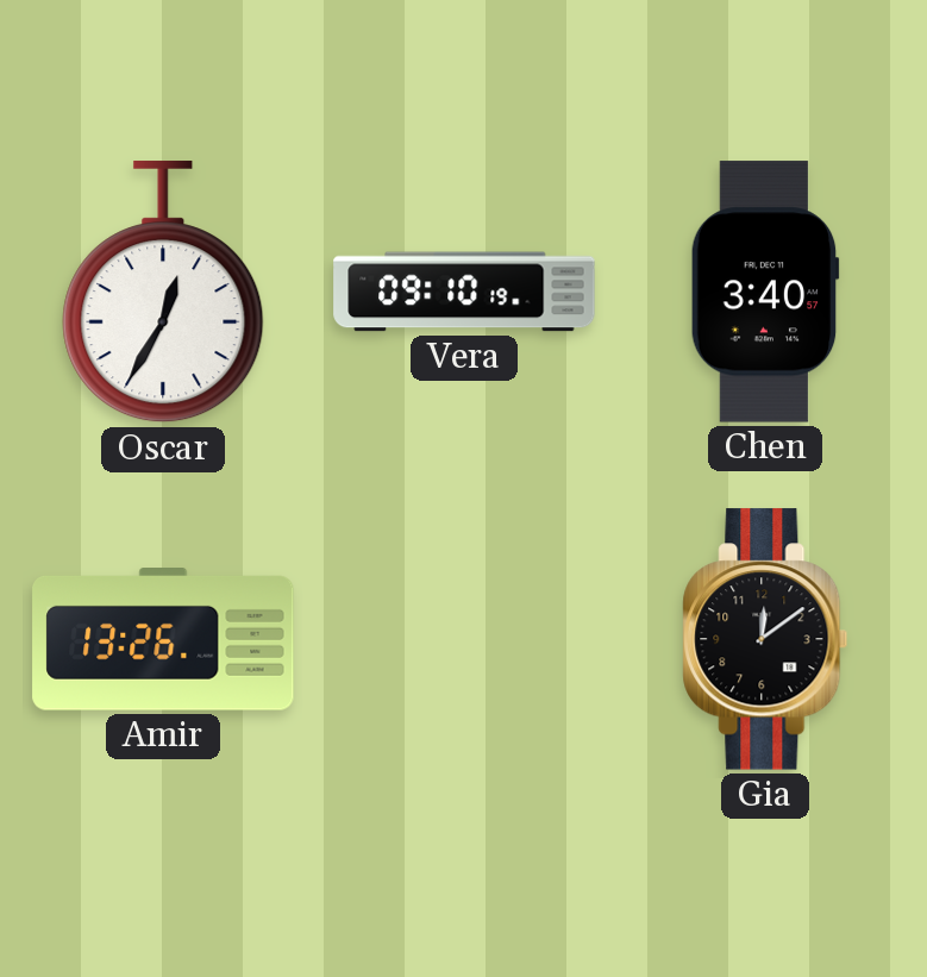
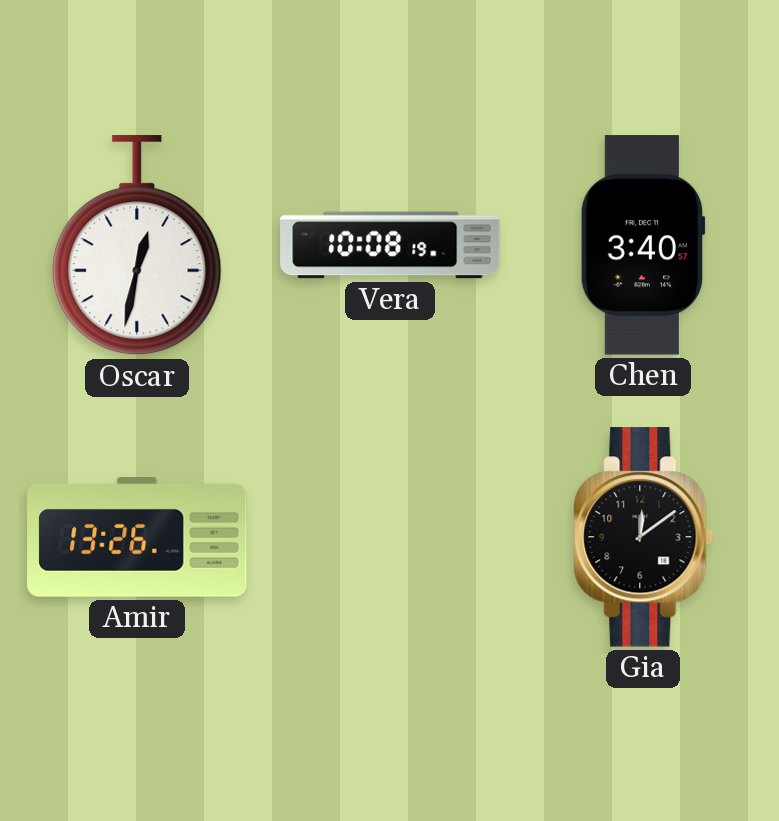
Oscar: 12:35 -> 12:32 (137, 246)
Vera: 09:10 -> 10:08 (390, 245)
